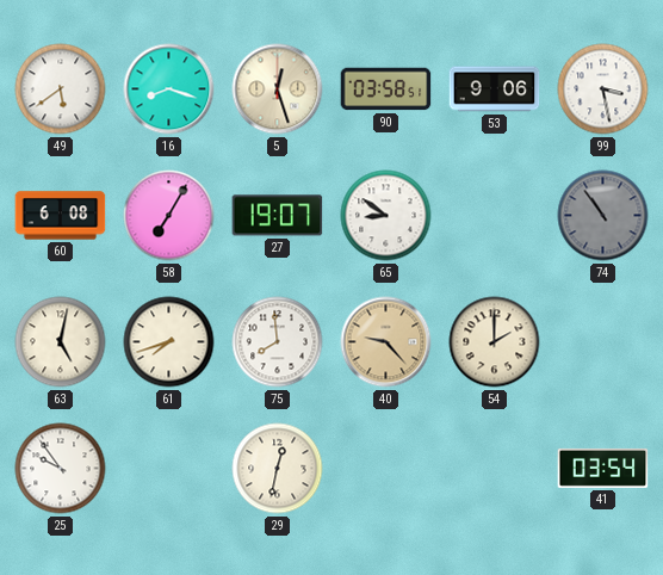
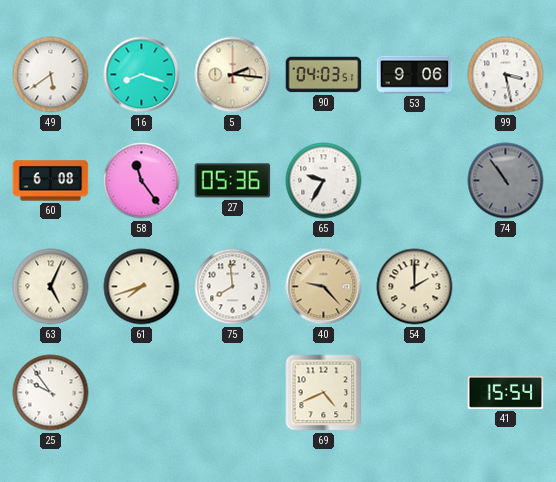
5: 12:27 -> 2:16 (233, 75)
90: 03:58 -> 04:03 (324, 75)
58: 7:05 -> 11:24 (142, 181)
27: 19:07 -> 05:36 (233, 181)
65: 8:51 -> 9:35 (324, 181)
63: 5:02 -> 5:04 (51, 287)
29: 12:32 -> none (278, 469)
69: none -> 4:41 (324, 393)
41: 03:54 -> 15:54 (506, 392)
